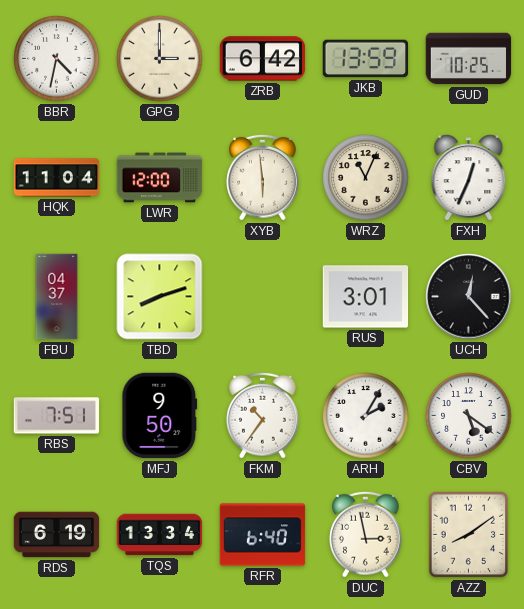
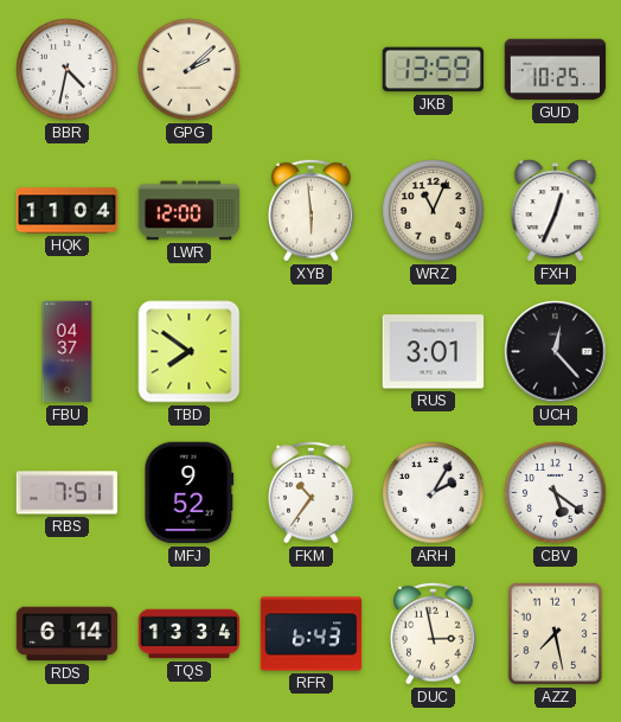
GPG: 3:00 -> 2:08 (190, 70)
ZRB: 6:42 -> none (263, 59)
TBD: 8:12 -> 7:51 (190, 352)
MFJ: 9:50 -> 9:52 (190, 493)
RDS: 6:19 -> 6:14 (68, 634)
RFR: 6:40 -> 6:43 (312, 634)
AZZ: 8:09 -> 7:28 (556, 634)
